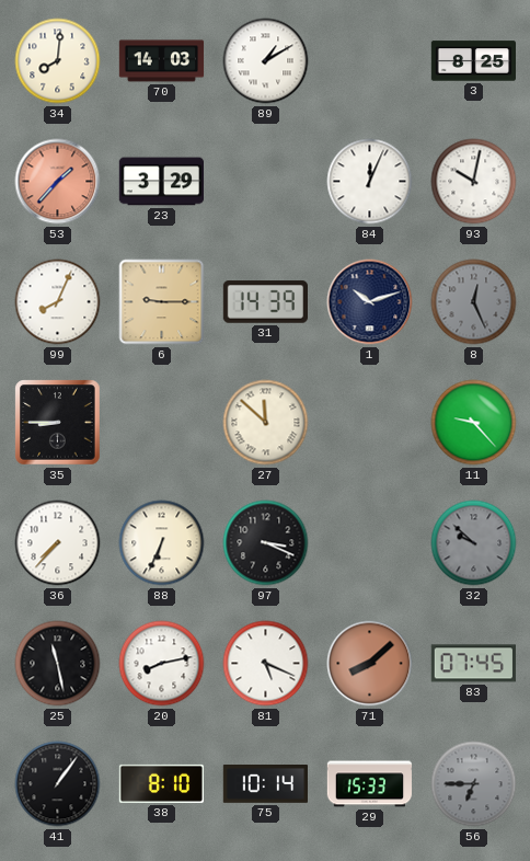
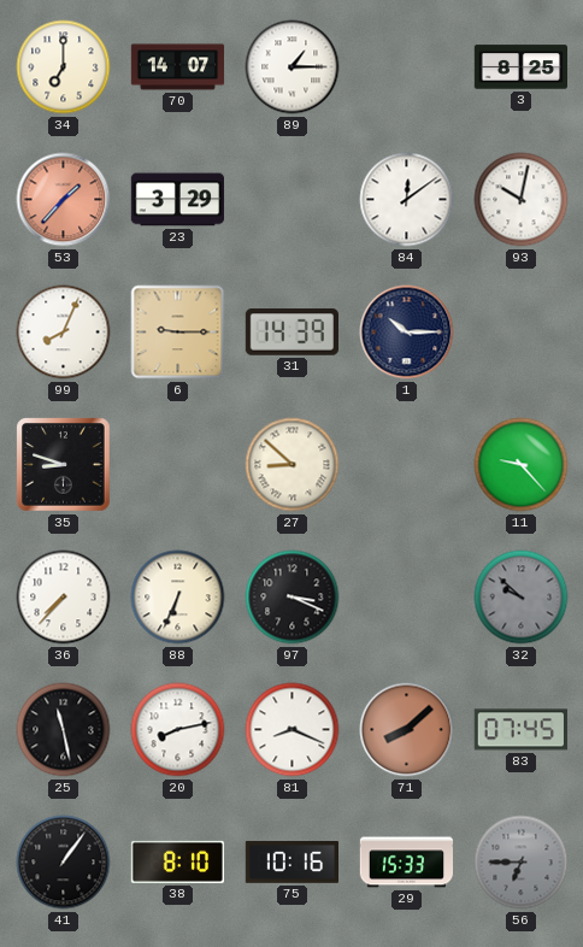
34: 8:01 -> 7:00 (64, 67)
70: 14:03 -> 14:07 (178, 67)
89: 1:10 -> 1:15 (293, 67)
84: 12:04 -> 12:09 (407, 200)
1: 10:12 -> 10:15 (407, 333)
8: 12:26 -> none (474, 302)
35: 8:45 -> 8:48 (64, 465)
27: 11:52 -> 8:52 (293, 465)
81: 5:19 -> 8:19 (293, 730)
75: 10:14 -> 10:16 (291, 863)
